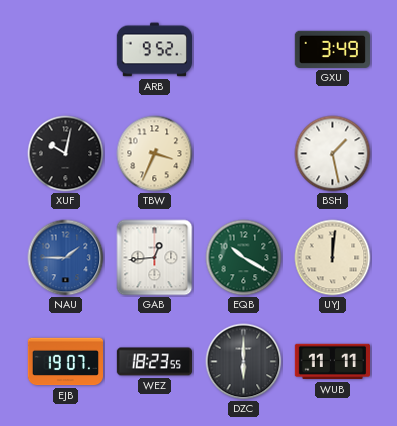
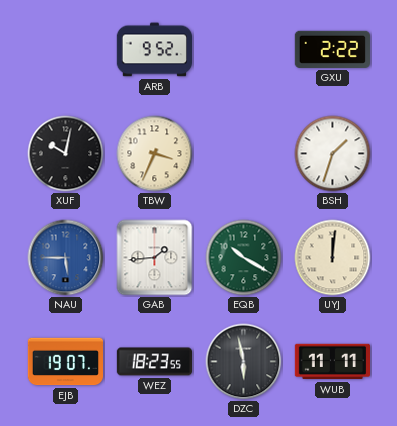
GXU: 3:49 -> 2:22 (332, 49)
BSH: 1:28 -> 1:33 (333, 154)
NAU: 1:45 -> 5:45 (66, 258)
GAB: 12:44 -> 1:44 (155, 258)
DZC: 6:00 -> 5:58 (244, 362)
